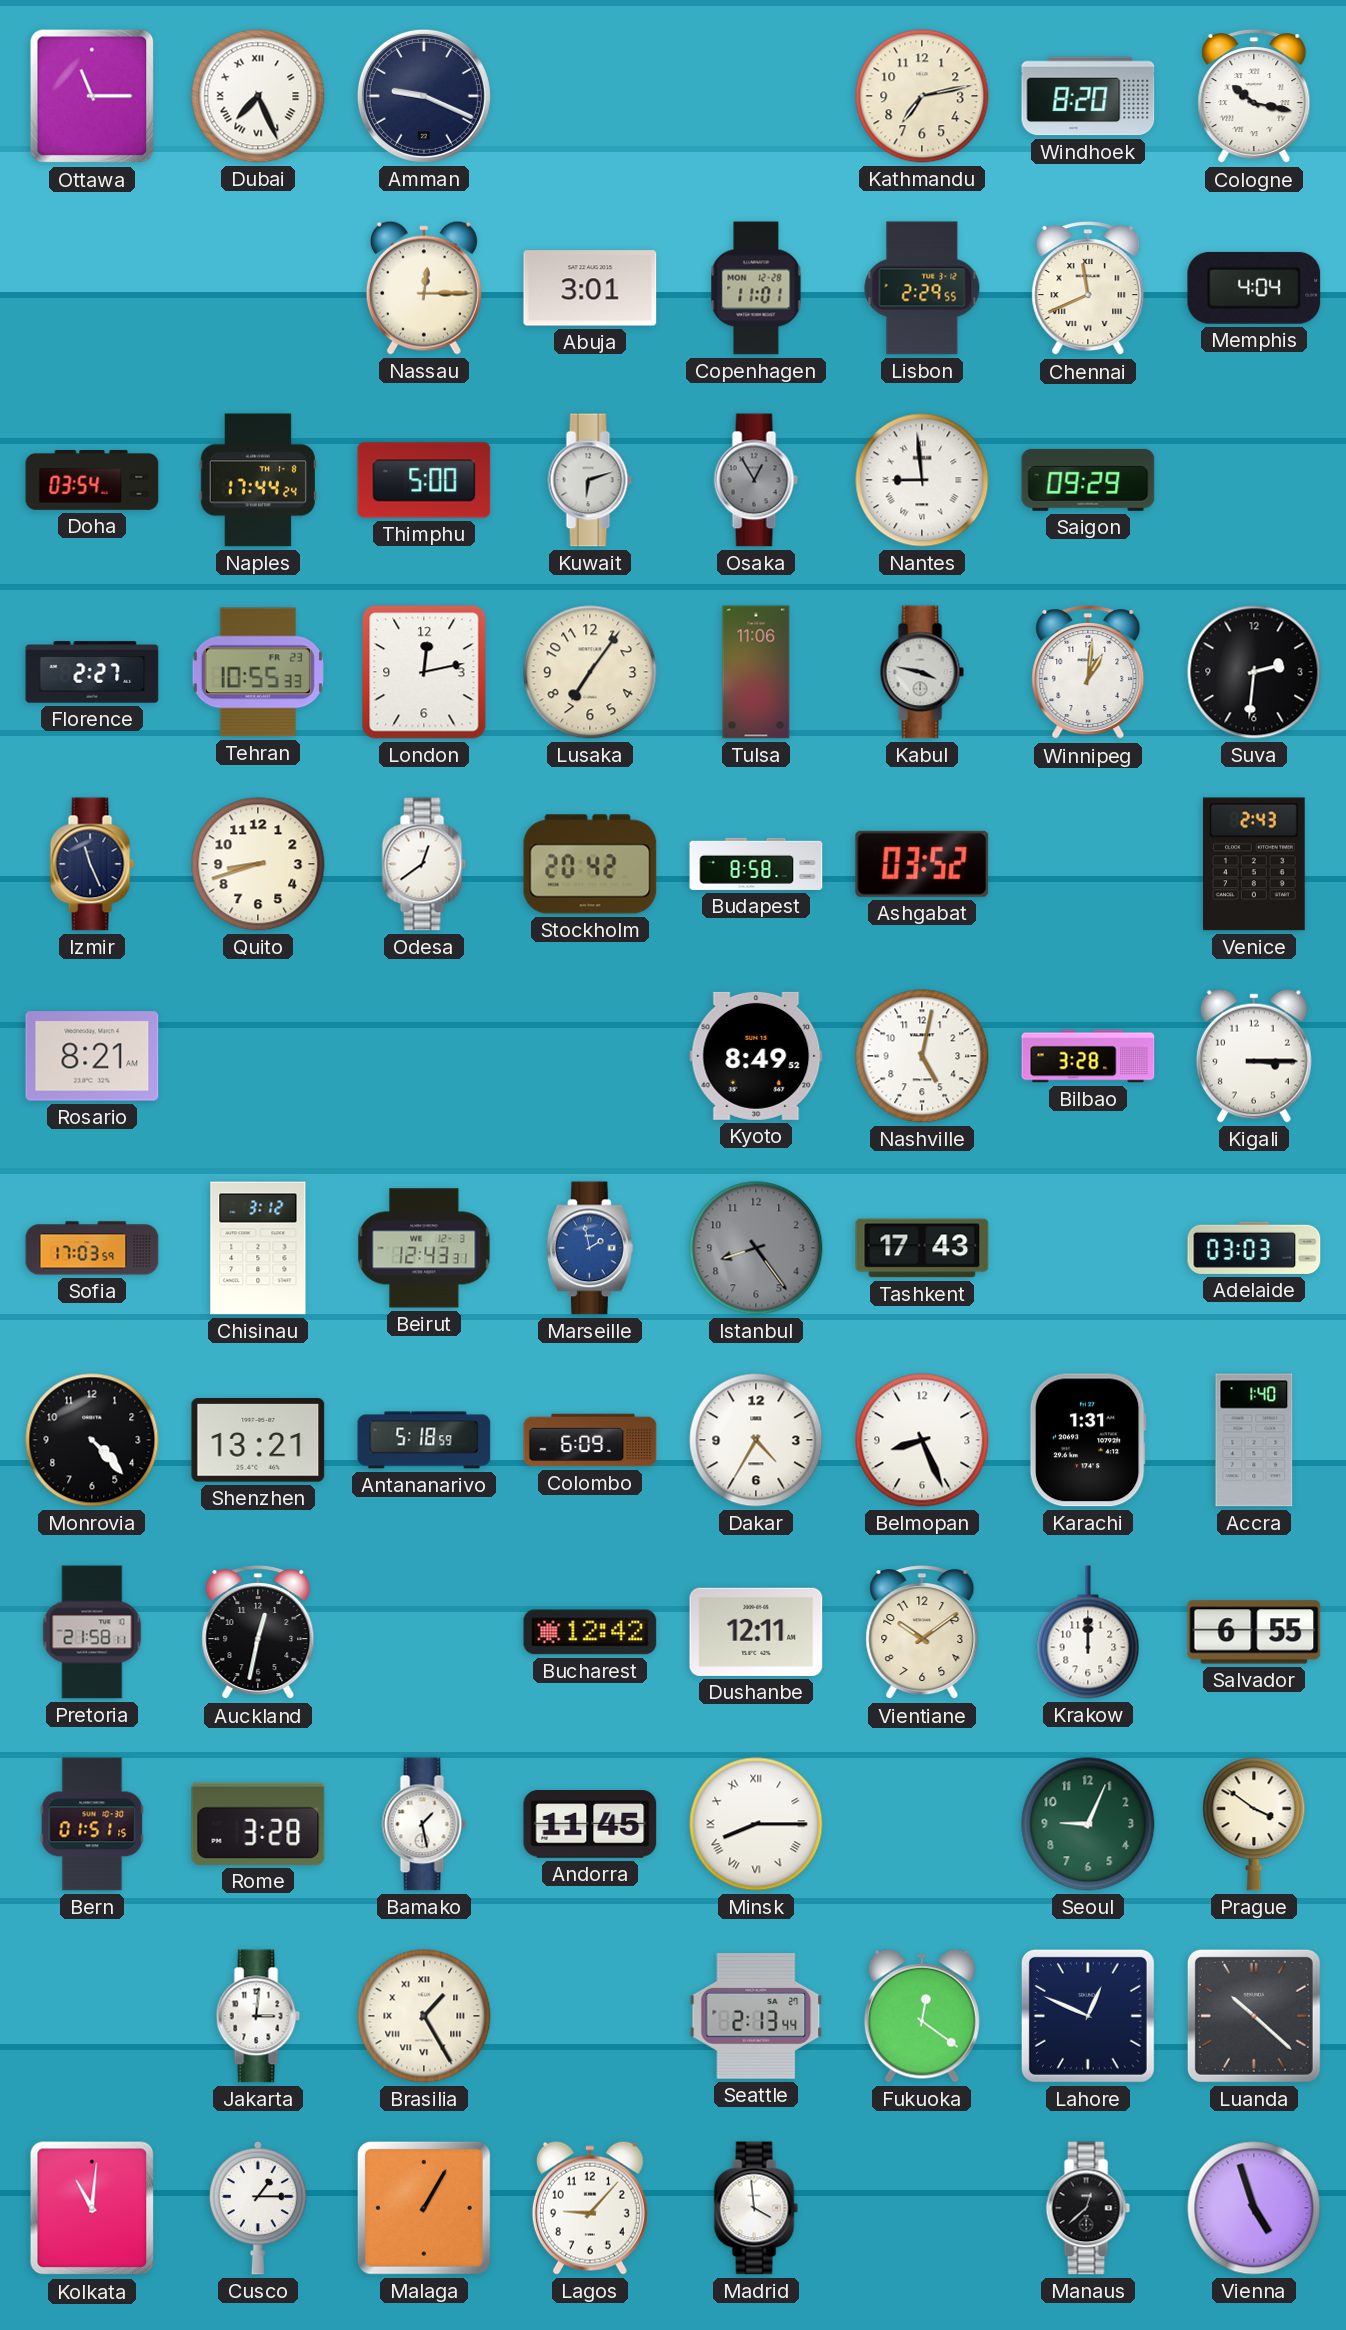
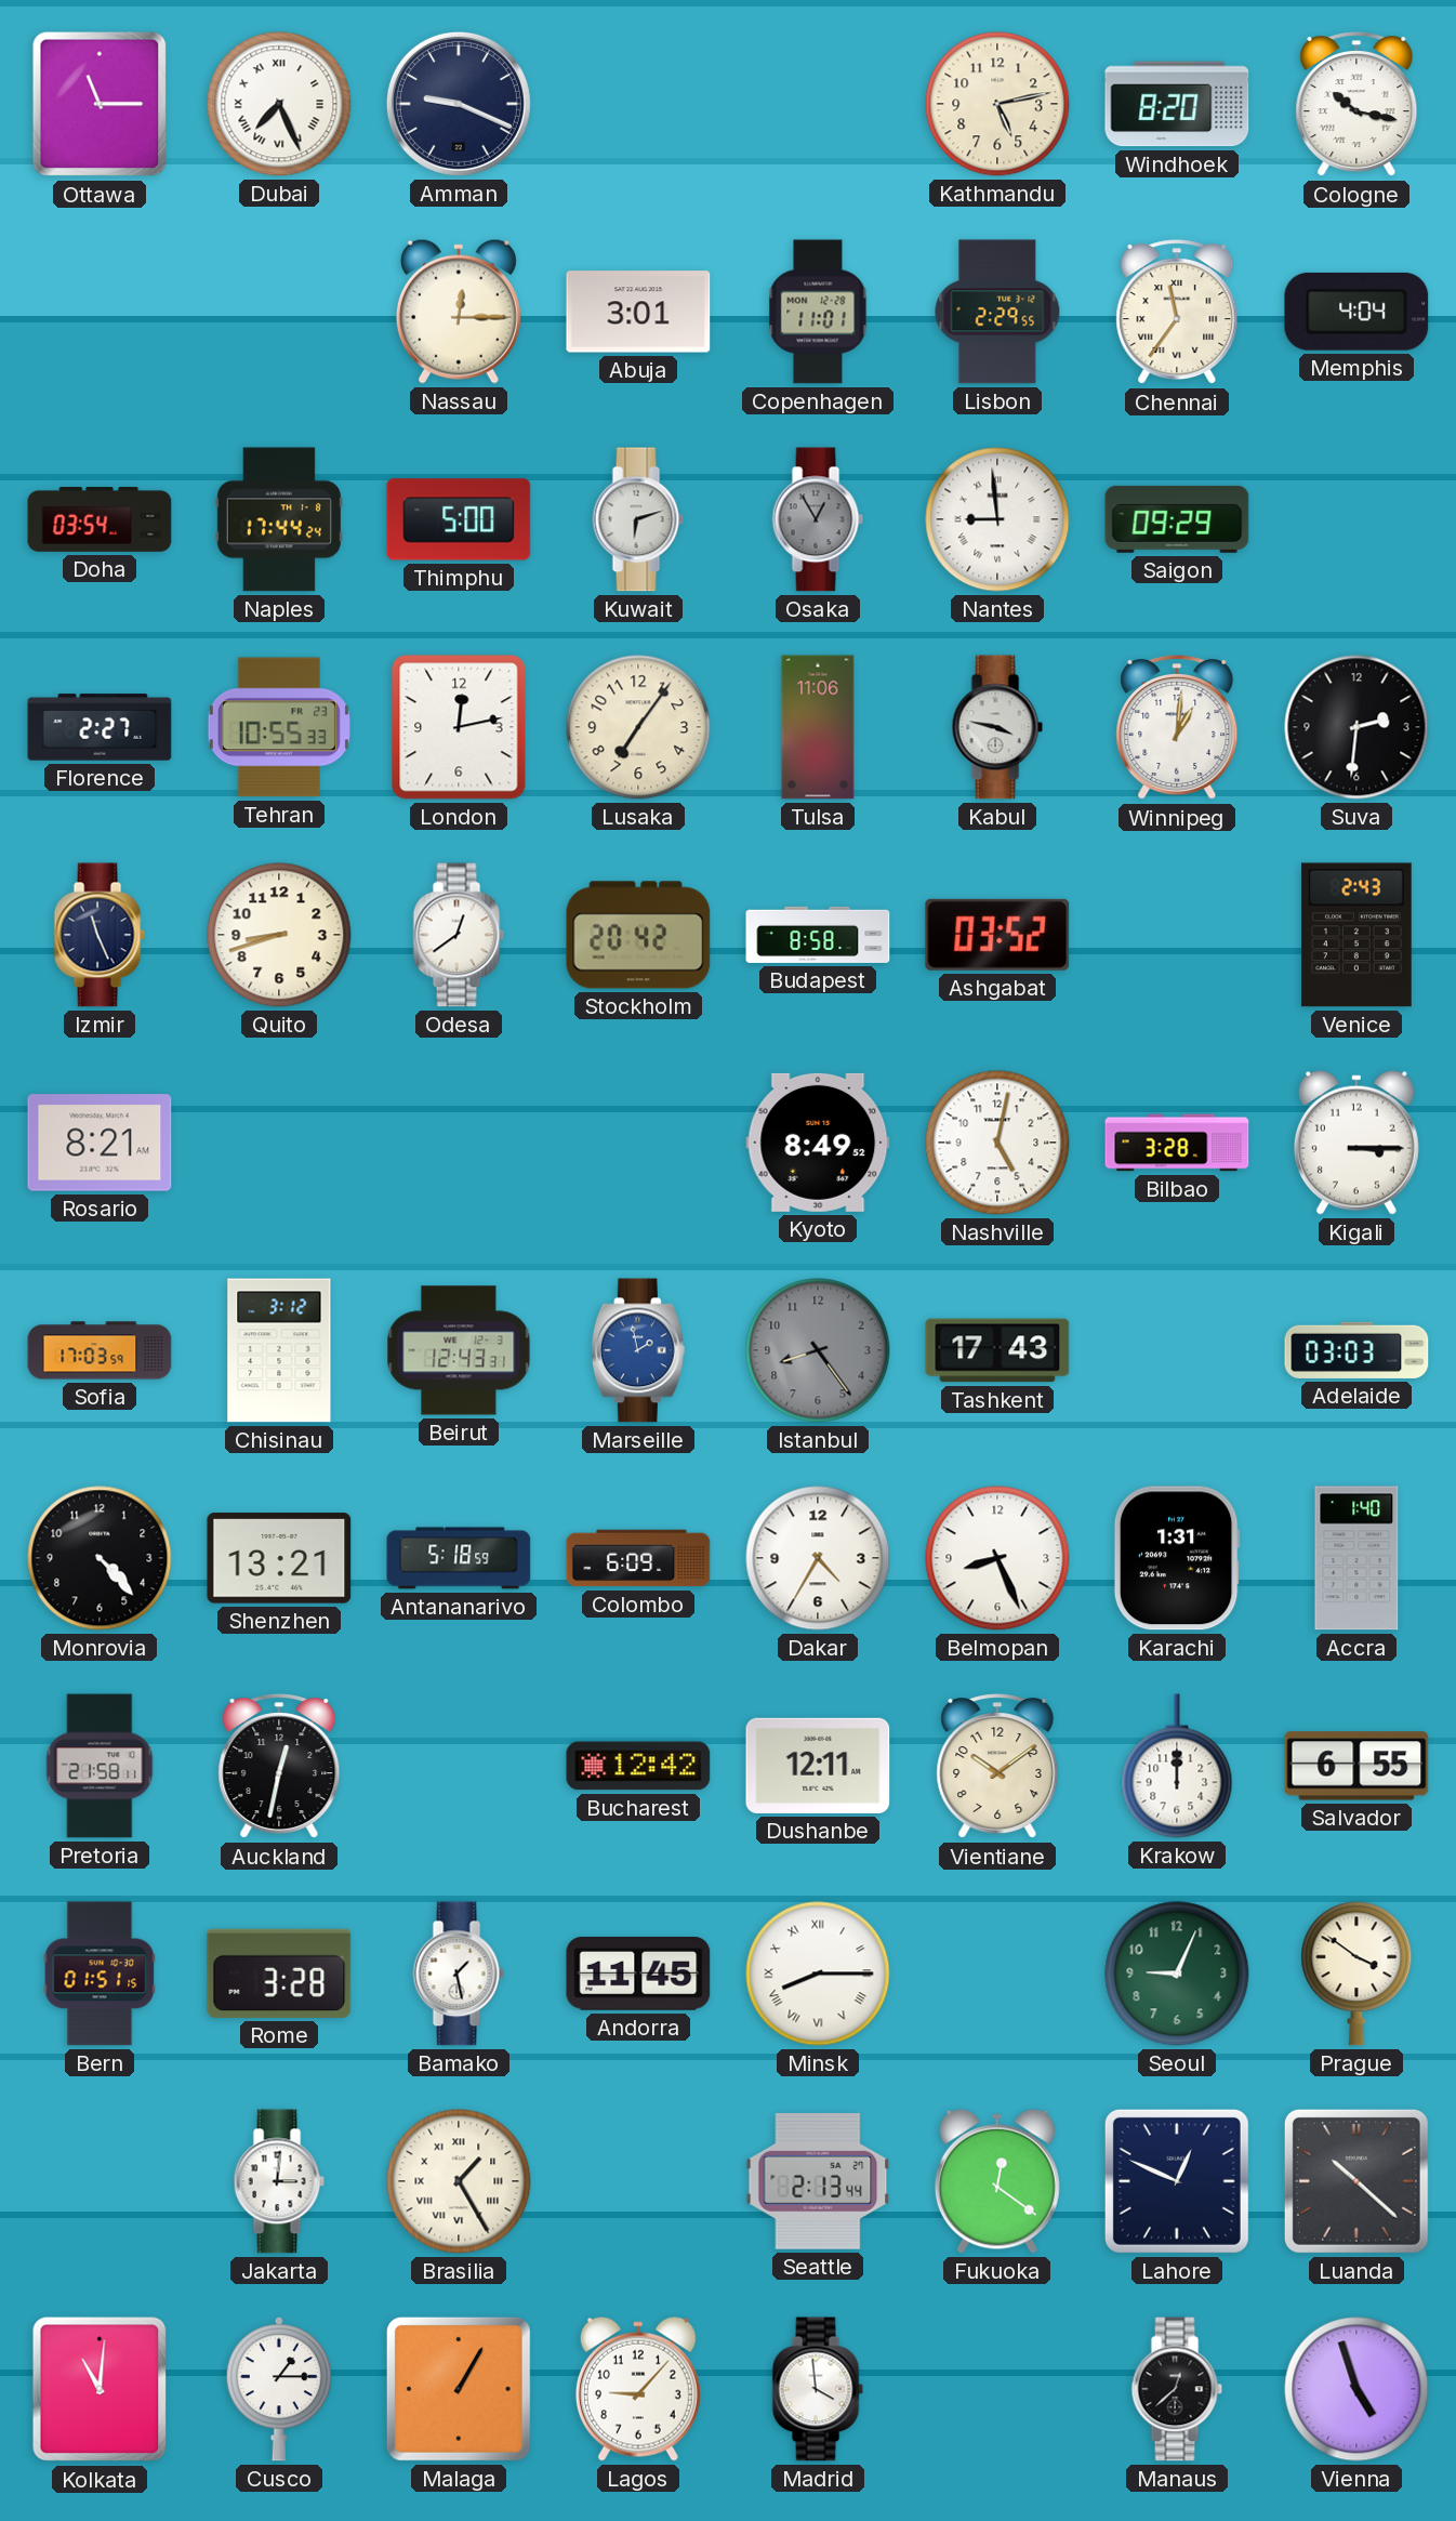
Kathmandu: 7:13 -> 5:13 (997, 104)
Chennai: 11:41 -> 11:36 (1177, 313)
